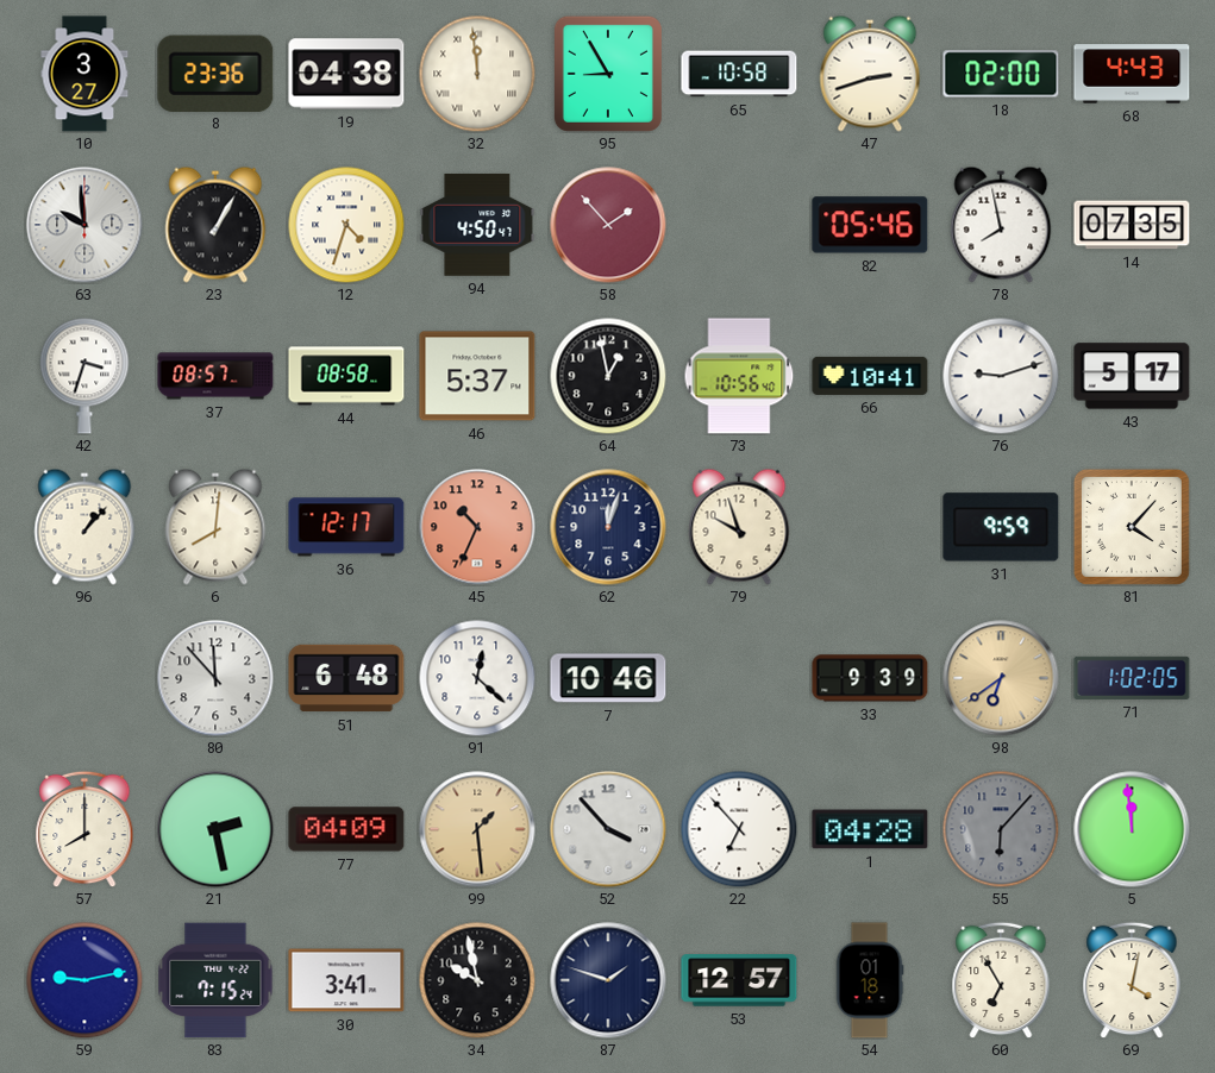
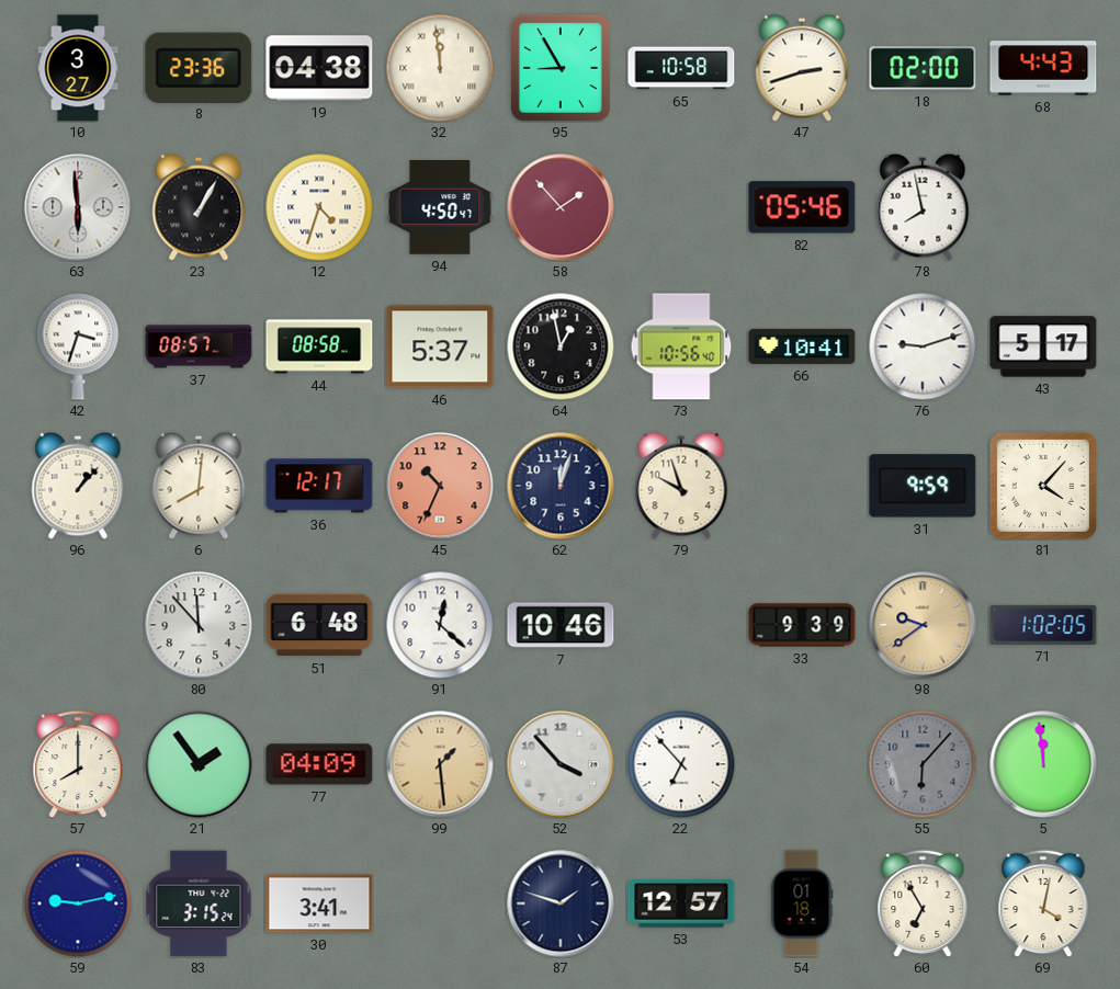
63: 9:59 -> 5:59 (78, 207)
14: 07:35 -> none (1132, 225)
98: 6:39 -> 9:39 (923, 625)
21: 2:28 -> 1:54 (199, 764)
1: 04:28 -> none (870, 829)
83: 7:15 -> 3:15 (199, 903)
34: 9:58 -> none (477, 980)
